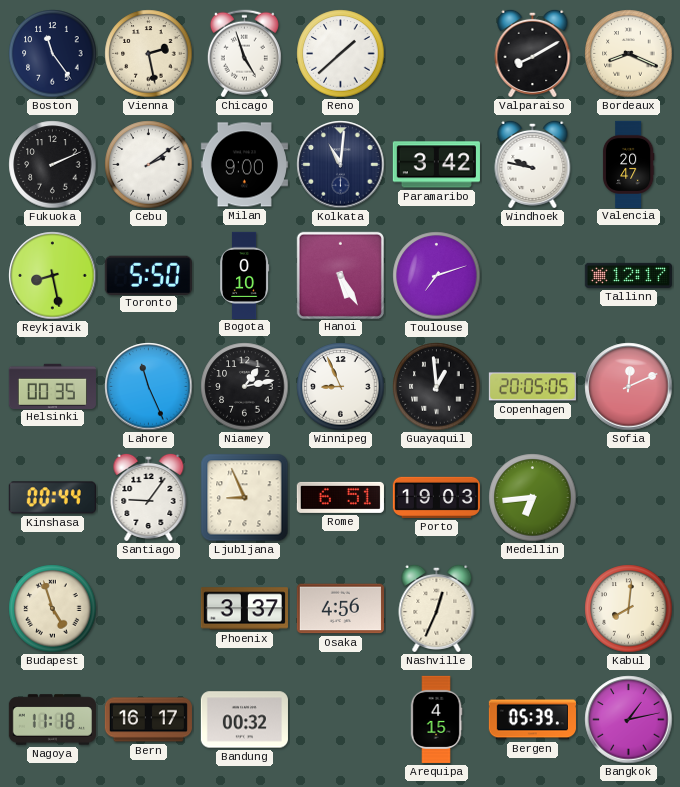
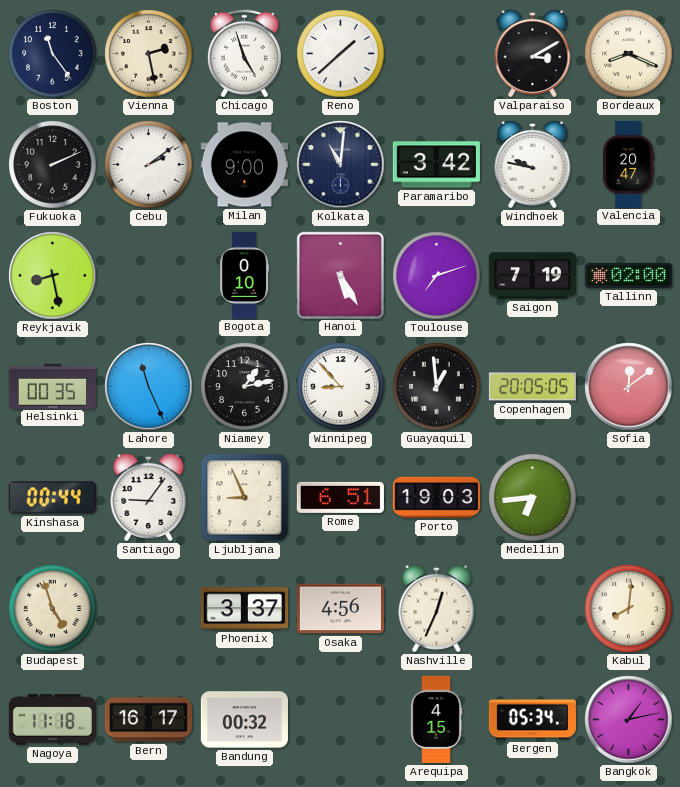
Valparaiso: 8:10 -> 3:10 (533, 53)
Toronto: 5:50 -> none (148, 275)
Saigon: none -> 7:19 (532, 276)
Tallinn: 12:17 -> 02:00 (628, 275)
Winnipeg: 8:56 -> 8:53 (341, 387)
Sofia: 12:11 -> 12:09 (629, 387)
Bergen: 05:39 -> 05:34 (532, 720)
